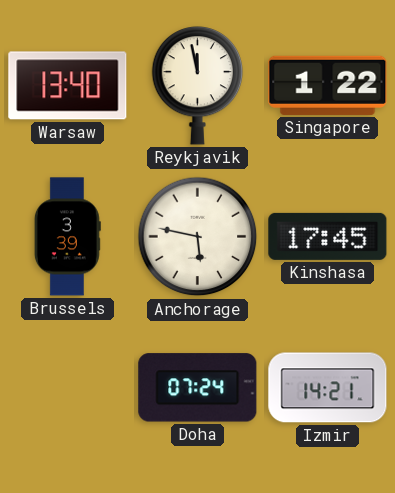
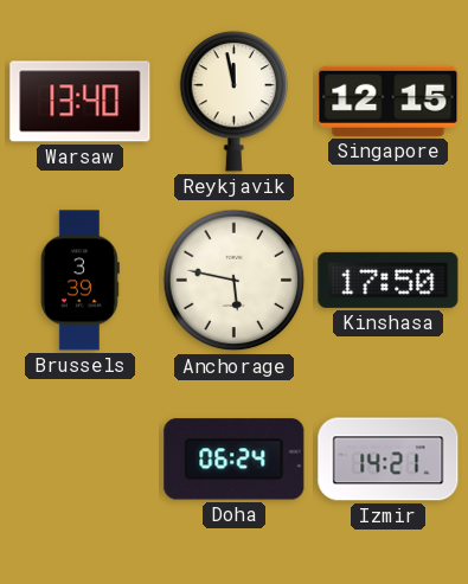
Singapore: 1:22 -> 12:15 (389, 101)
Kinshasa: 17:45 -> 17:50 (389, 280)
Doha: 07:24 -> 06:24 (235, 460)
